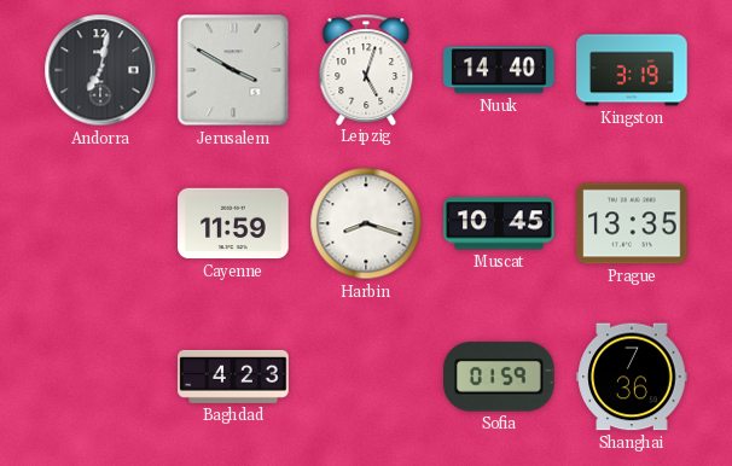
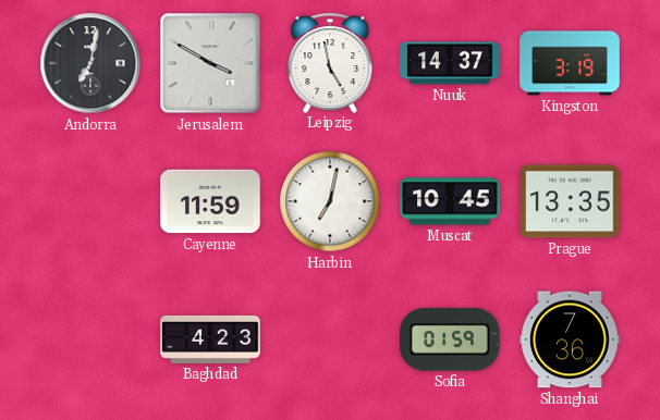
Leipzig: 5:03 -> 4:58 (330, 62)
Nuuk: 14:40 -> 14:37 (450, 63)
Harbin: 8:18 -> 7:02 (330, 201)
